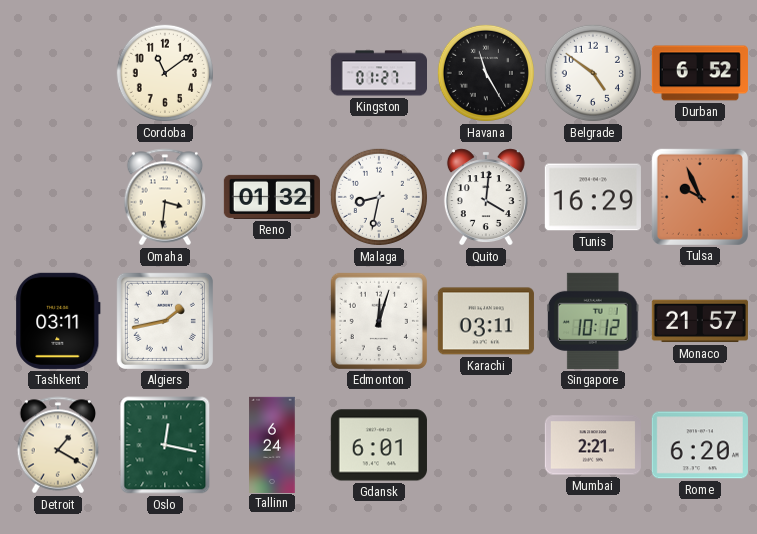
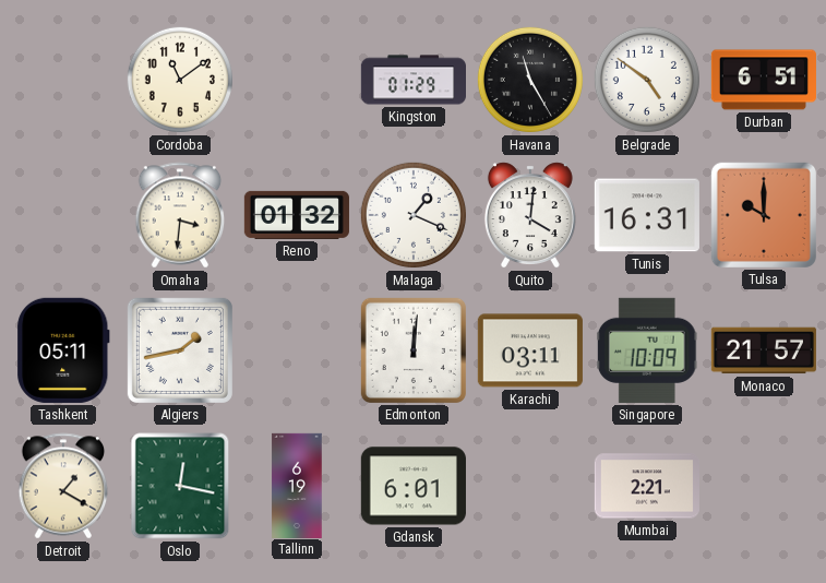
Kingston: 01:27 -> 01:29 (412, 80)
Durban: 6:52 -> 6:51 (764, 80)
Malaga: 8:32 -> 1:19 (414, 215)
Tunis: 16:29 -> 16:31 (647, 215)
Tulsa: 9:56 -> 10:00 (764, 215)
Tashkent: 03:11 -> 05:11 (63, 350)
Edmonton: 12:03 -> 12:01 (414, 350)
Singapore: 10:12 -> 10:09 (647, 350)
Tallinn: 6:24 -> 6:19 (297, 485)
Rome: 6:20 -> none (700, 445)
